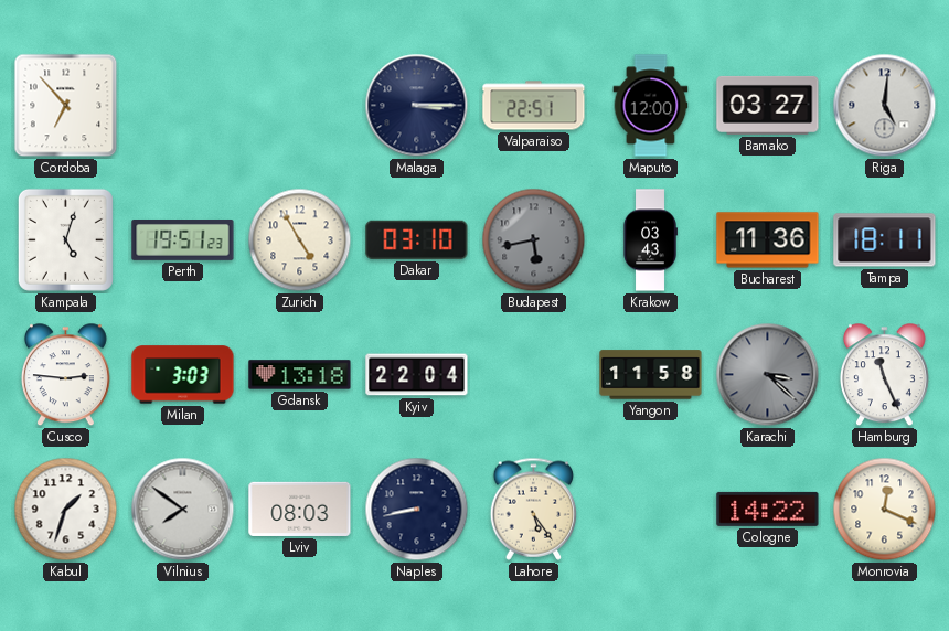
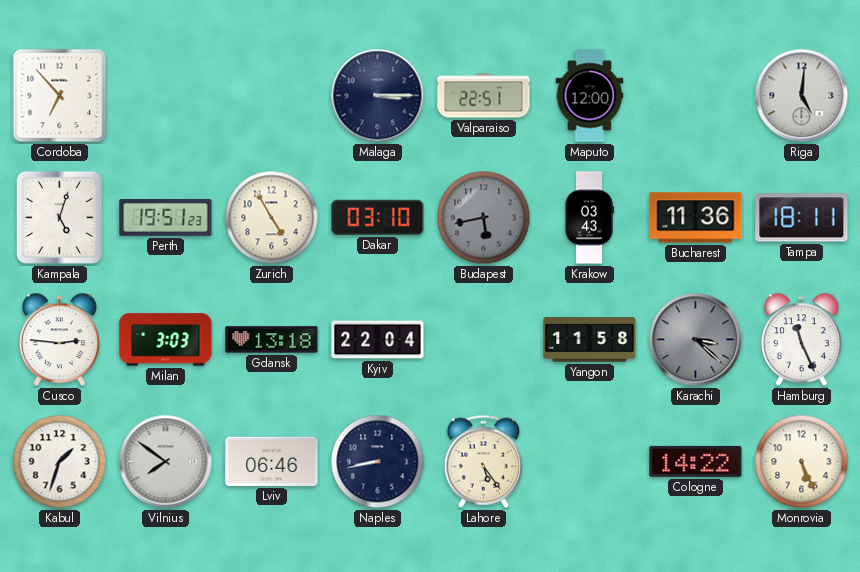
Bamako: 03:27 -> none (768, 105)
Lviv: 08:03 -> 06:46 (272, 461)
Monrovia: 12:19 -> 5:26 (802, 462)
